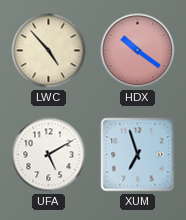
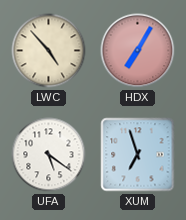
HDX: 10:21 -> 7:05 (138, 51)
UFA: 5:10 -> 5:21 (49, 155)
